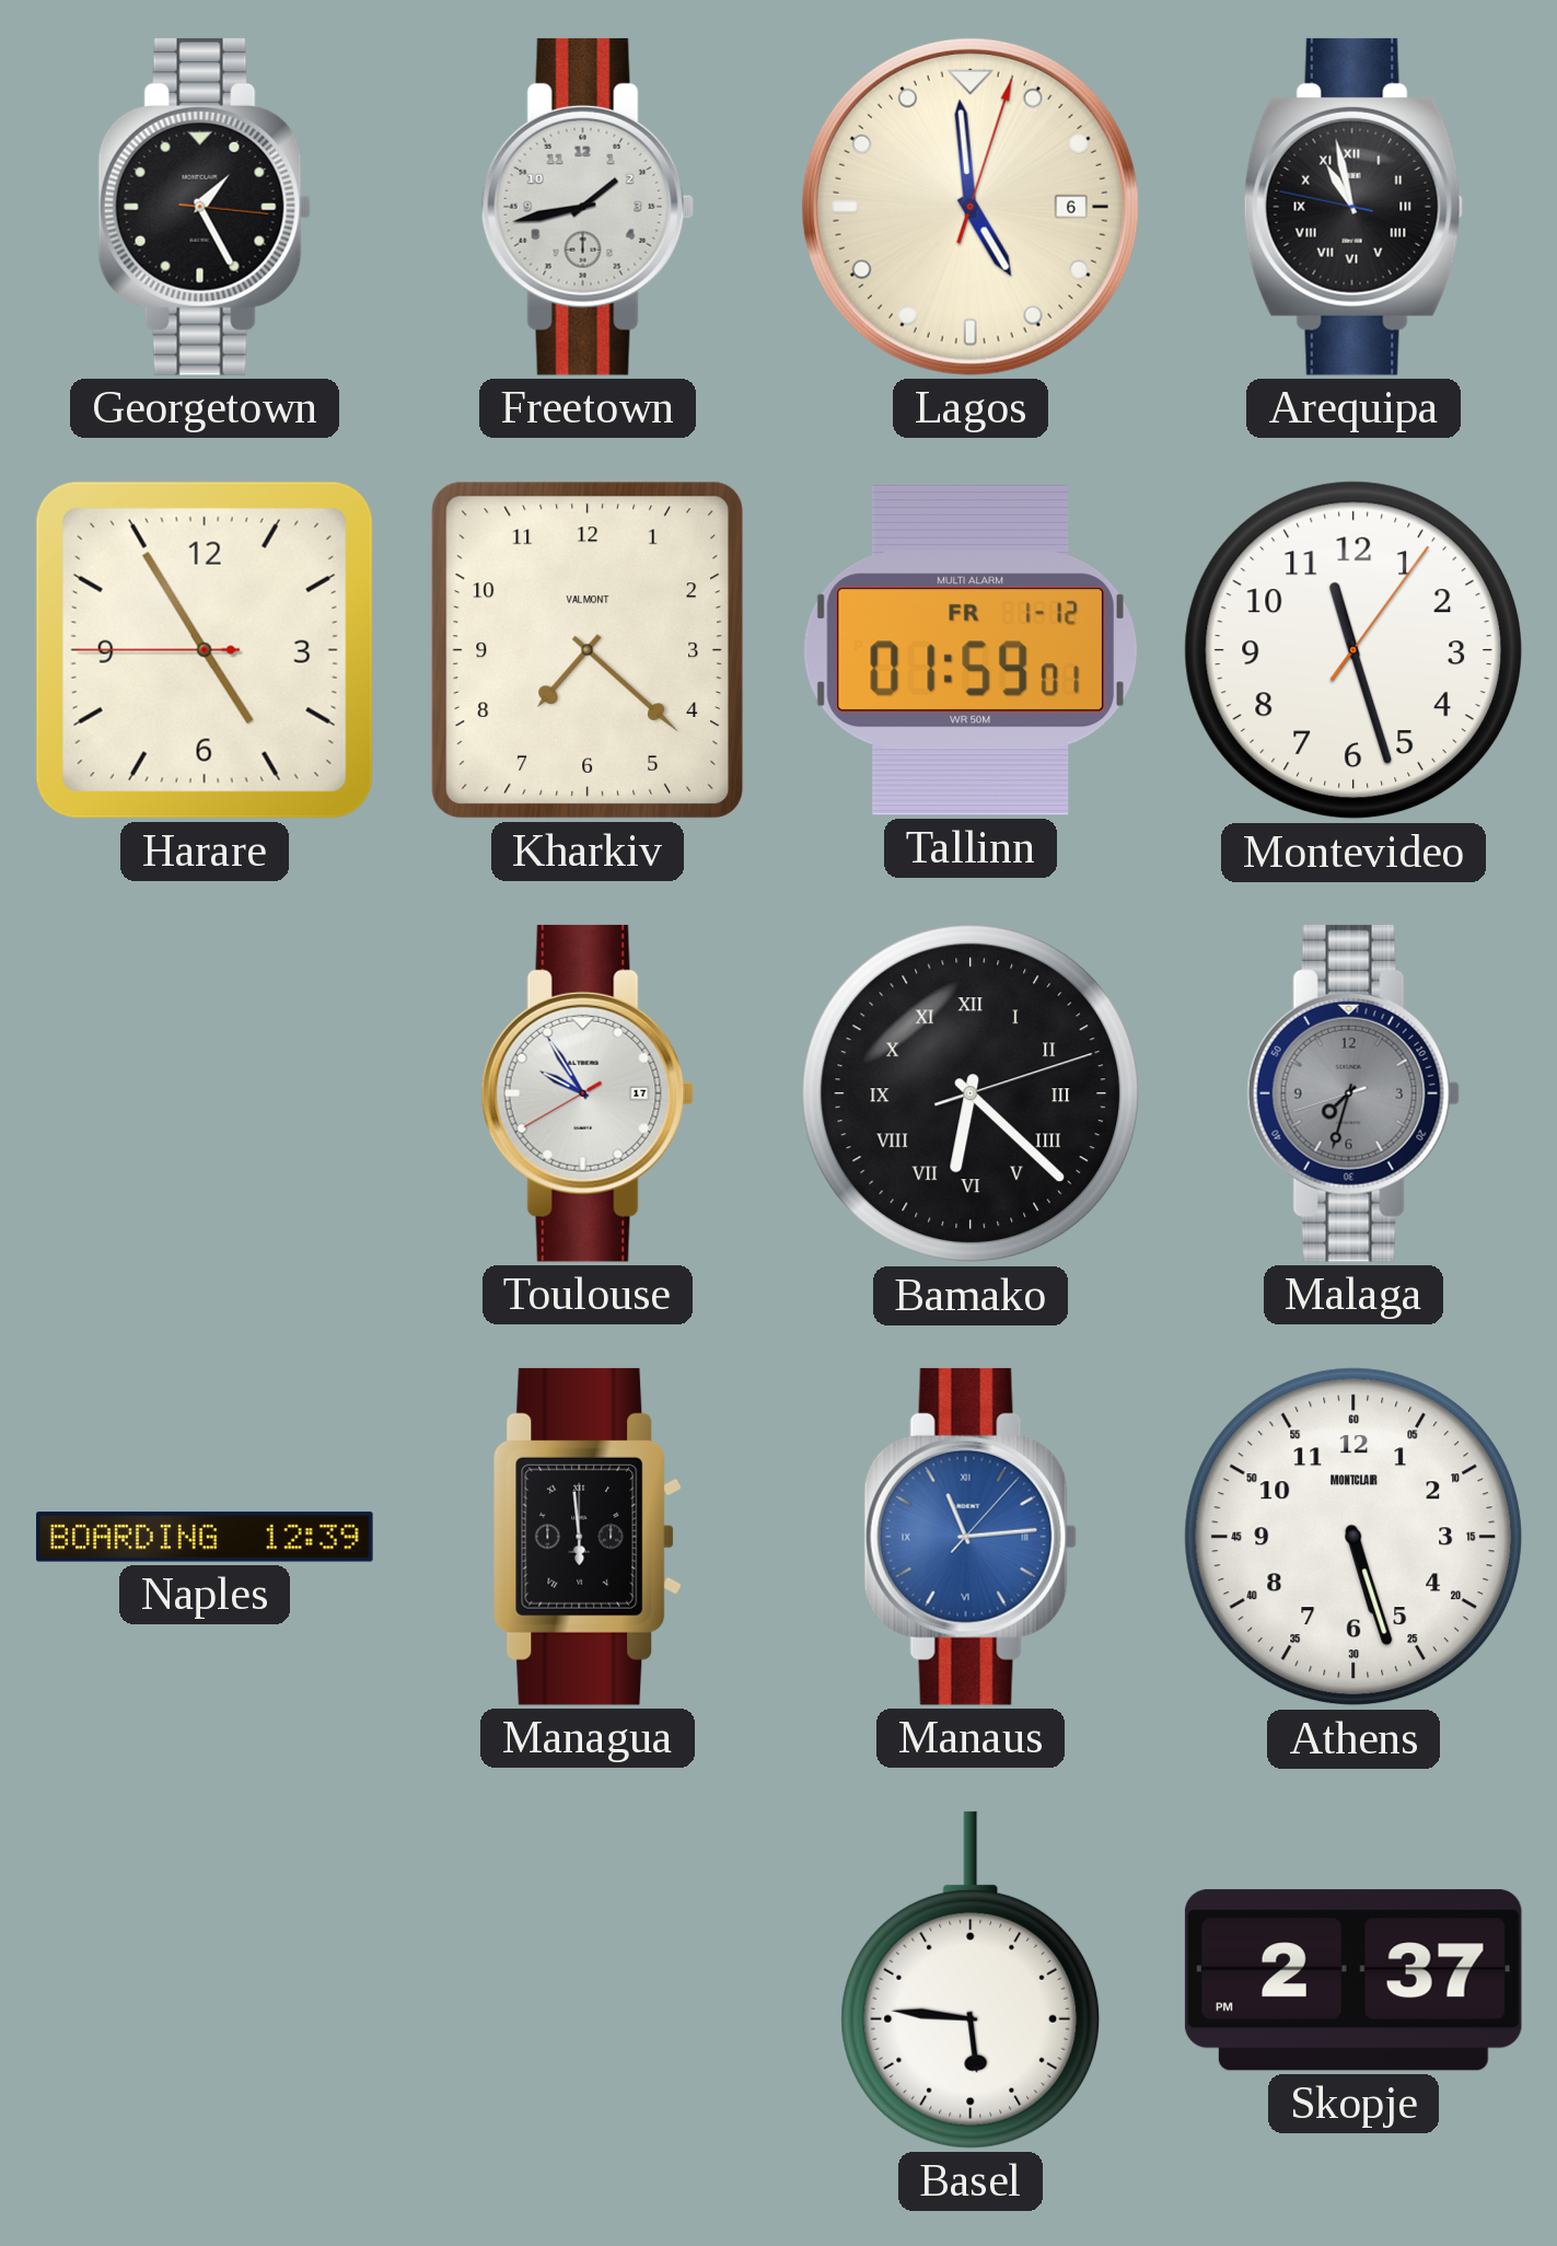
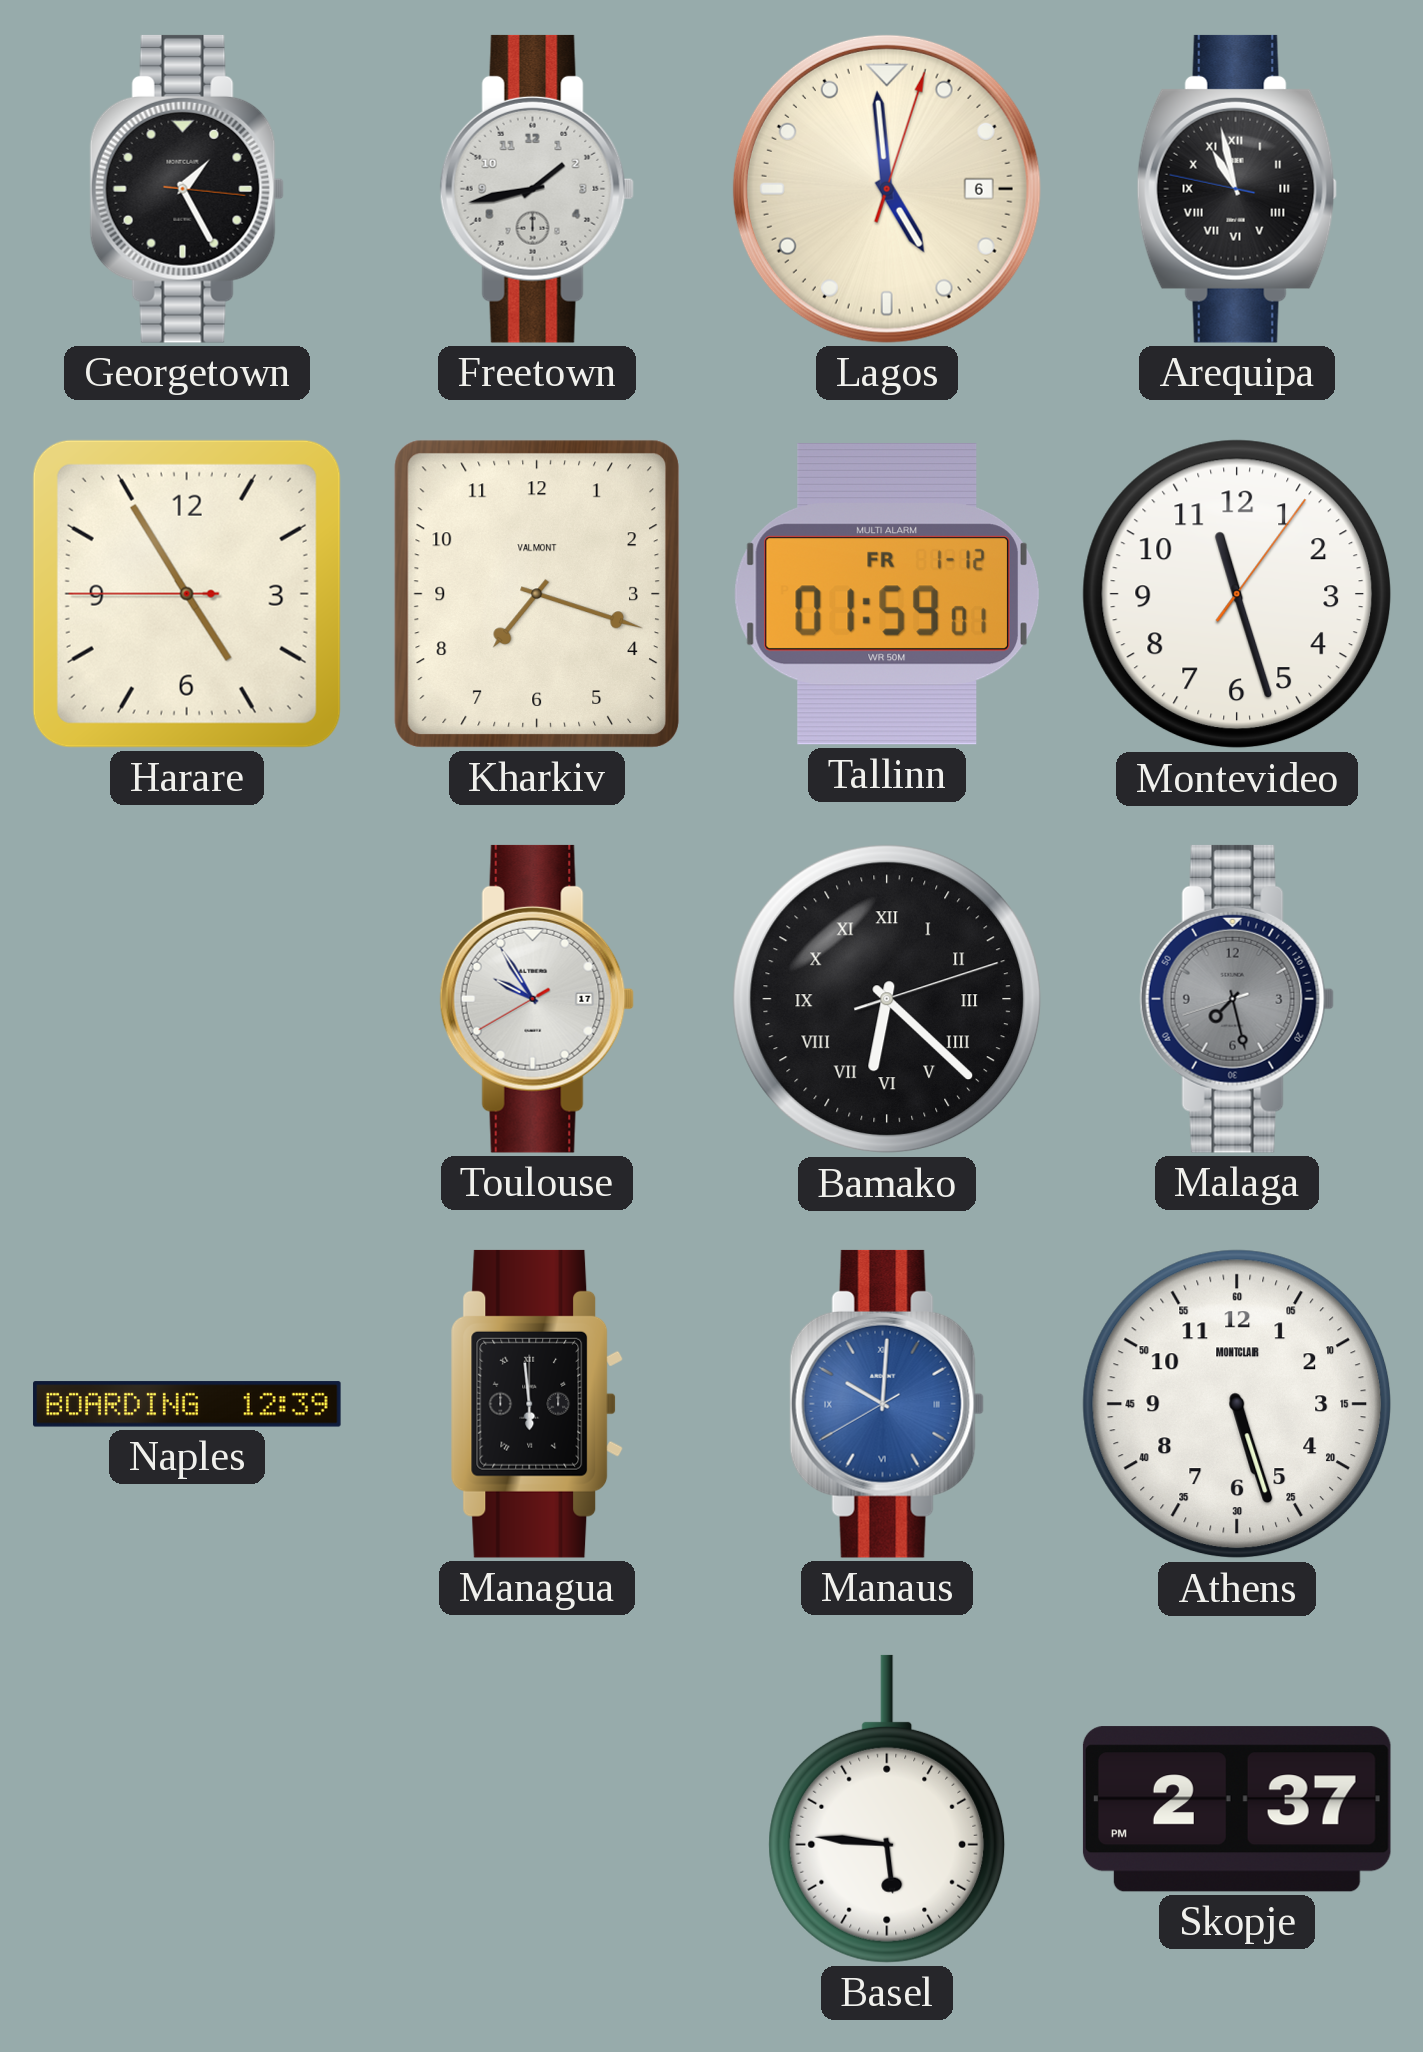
Kharkiv: 7:22 -> 7:18 (537, 594)
Malaga: 7:32 -> 7:27 (1237, 999)
Manaus: 11:14 -> 10:00 (887, 1404)
